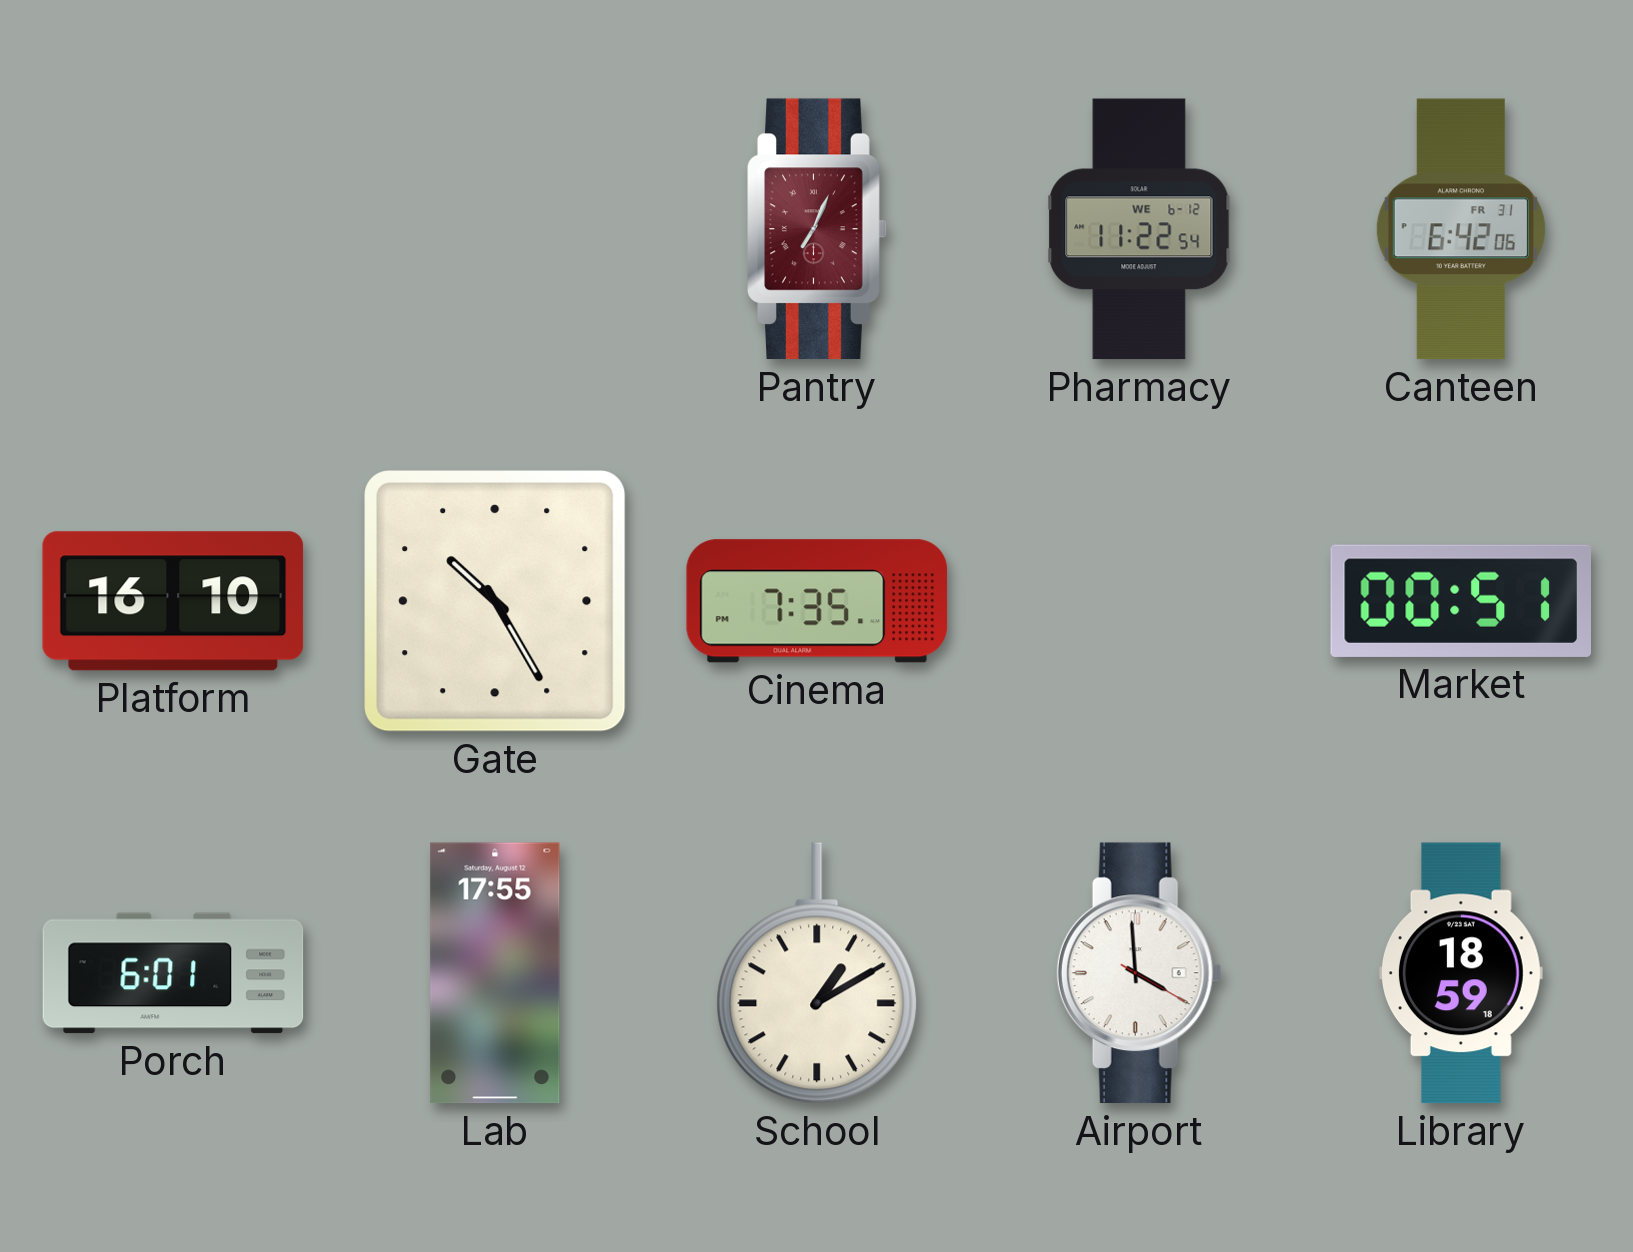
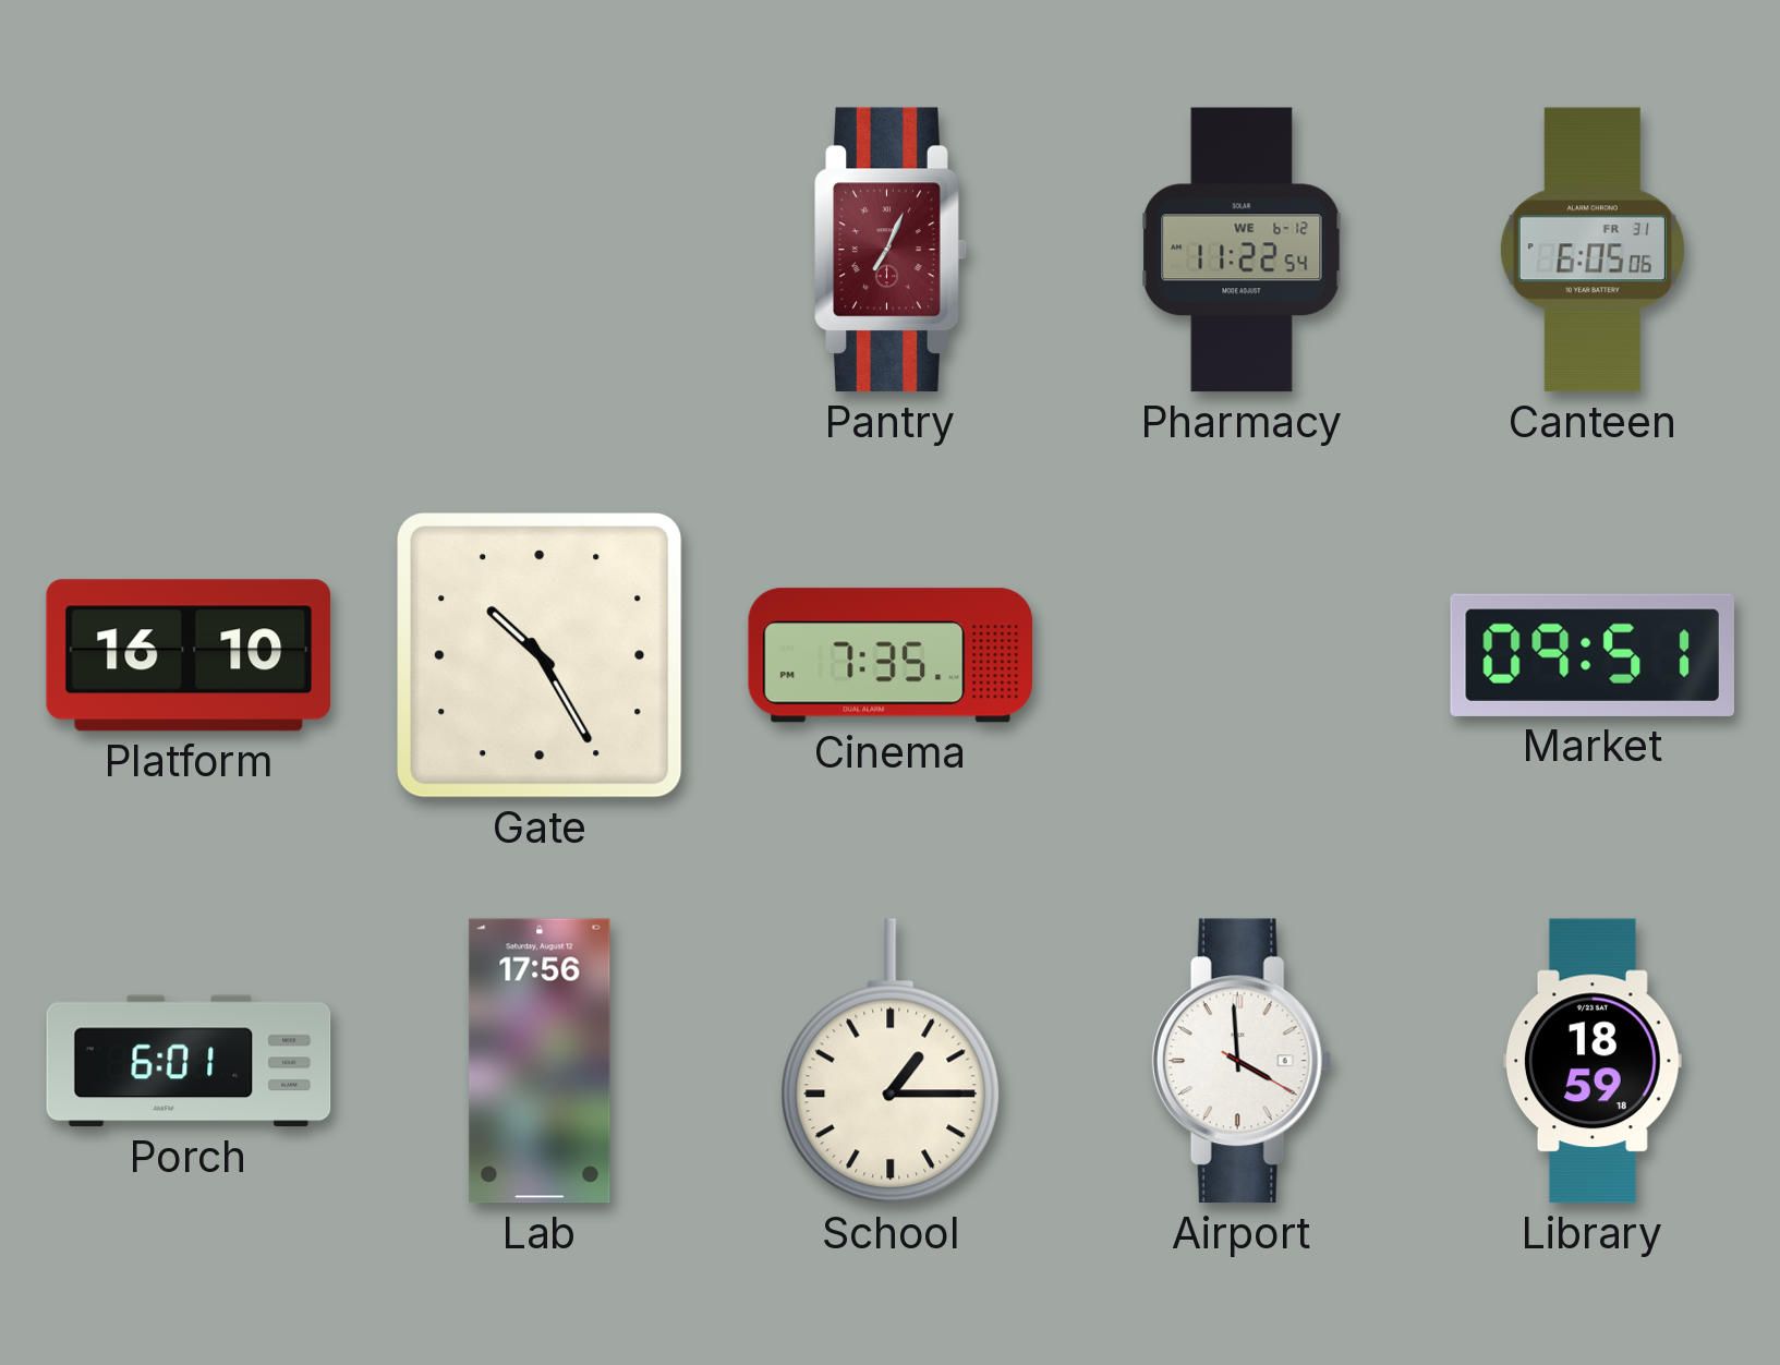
Canteen: 6:42 -> 6:05 (1593, 250)
Market: 00:51 -> 09:51 (1591, 655)
Lab: 17:55 -> 17:56 (540, 1061)
School: 1:10 -> 1:15 (891, 1061)
